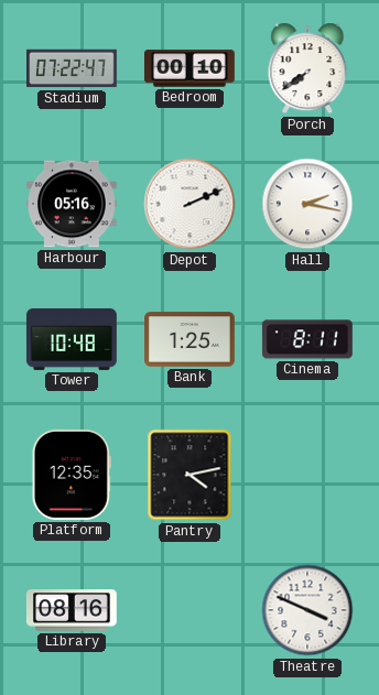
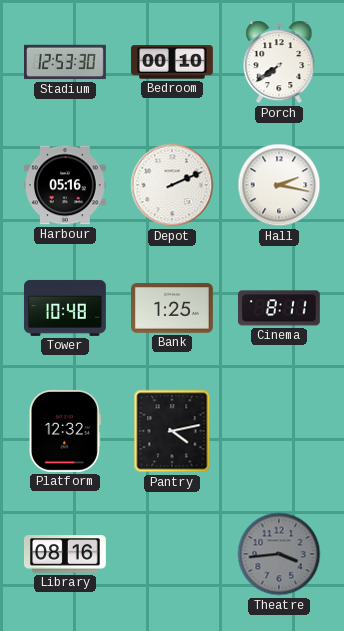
Stadium: 07:22 -> 12:53 (66, 62)
Platform: 12:35 -> 12:32 (65, 431)
Theatre: 3:49 -> 3:44 (279, 554)
Theatre dial: white -> grey (279, 554)
